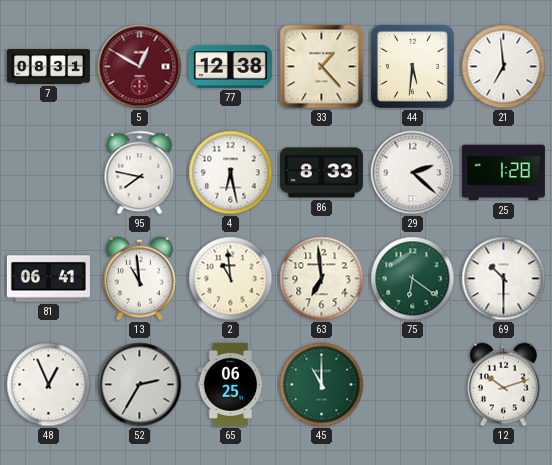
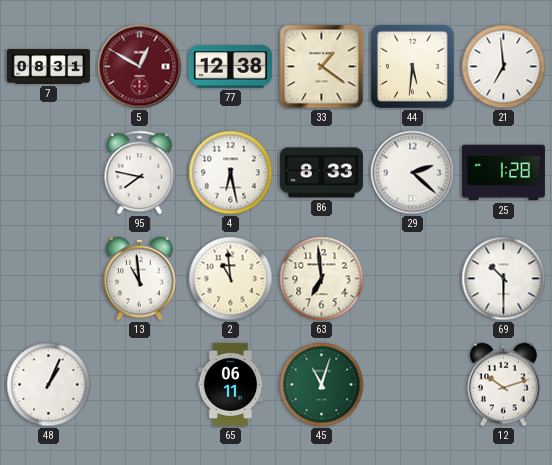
33: 1:23 -> 1:21 (322, 67)
81: 06:41 -> none (48, 279)
75: 6:21 -> none (413, 279)
48: 12:56 -> 1:04 (49, 385)
52: 2:35 -> none (140, 385)
65: 06:25 -> 06:11 (231, 384)
45: 11:00 -> 11:03 (322, 385)
